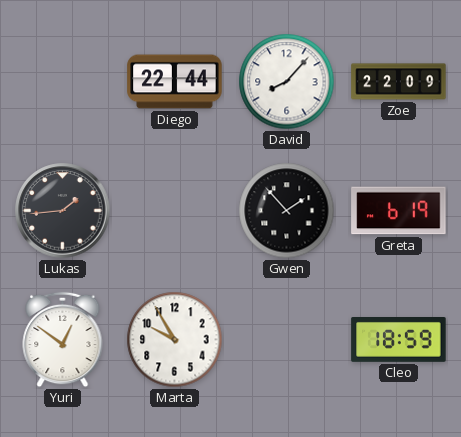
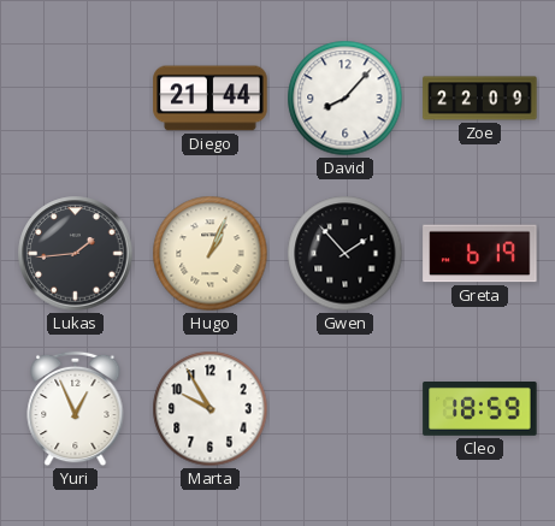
Diego: 22:44 -> 21:44 (211, 99)
Hugo: none -> 1:04 (211, 254)
Yuri: 12:51 -> 12:56 (76, 409)
